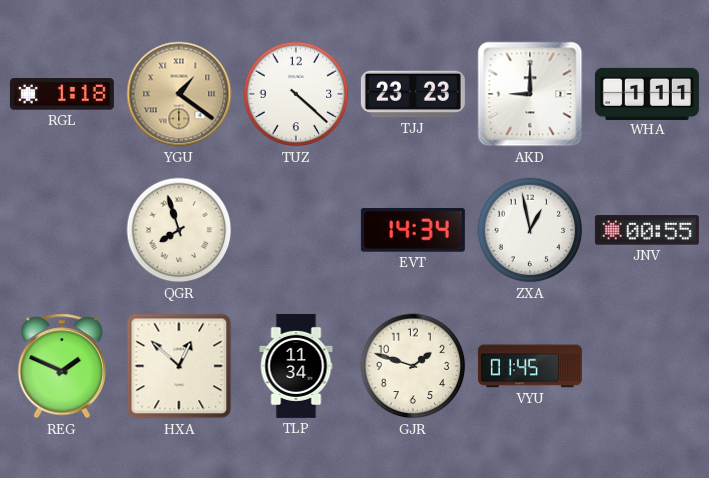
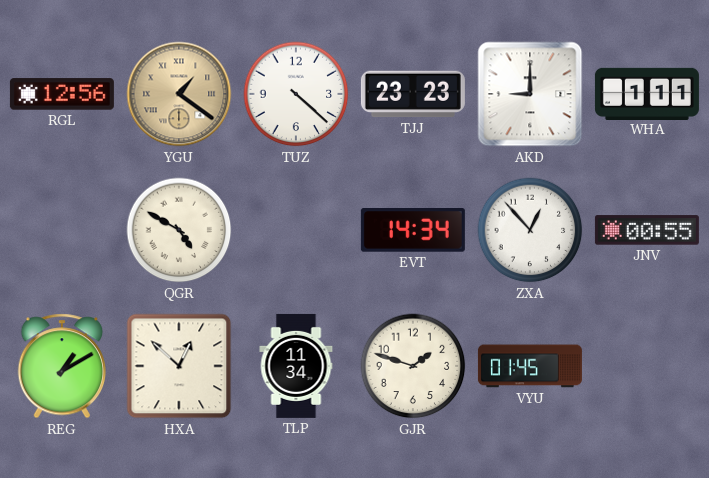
RGL: 1:18 -> 12:56 (62, 94)
QGR: 7:57 -> 4:50 (179, 230)
ZXA: 12:58 -> 12:53 (530, 230)
REG: 1:49 -> 1:10 (61, 366)
